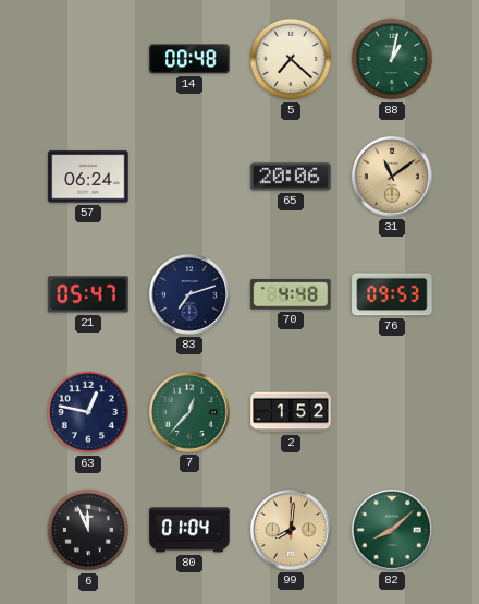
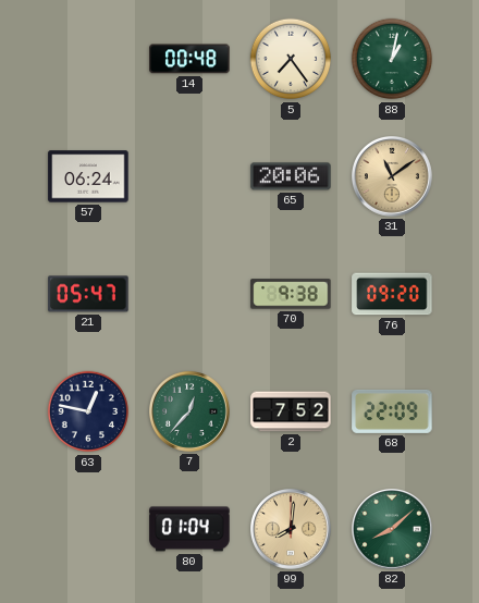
5: 7:22 -> 7:24 (291, 59)
83: 7:12 -> none (191, 295)
70: 4:48 -> 9:38 (291, 294)
76: 09:53 -> 09:20 (392, 294)
2: 1:52 -> 7:52 (291, 411)
68: none -> 22:09 (392, 411)
6: 11:56 -> none (88, 530)
